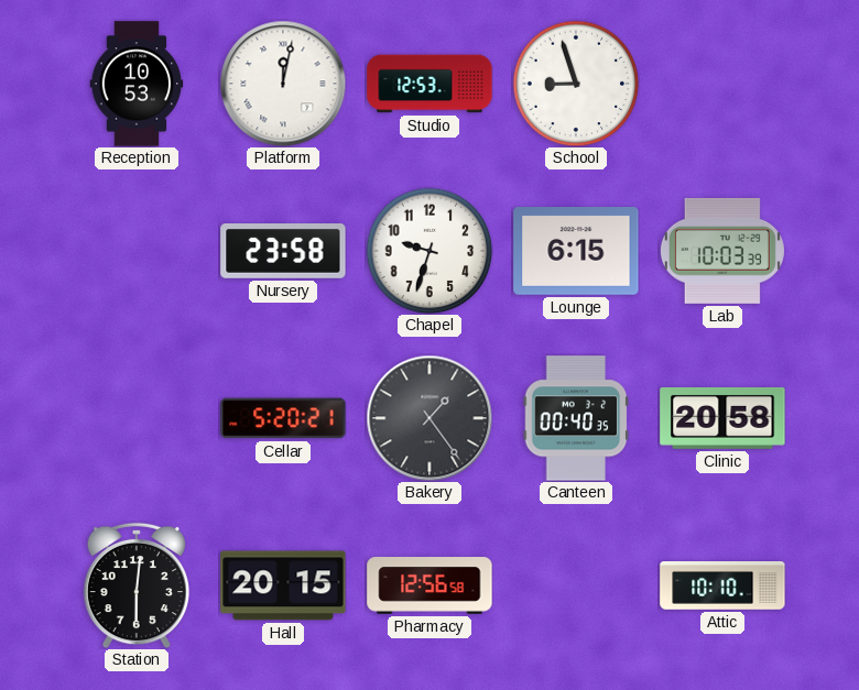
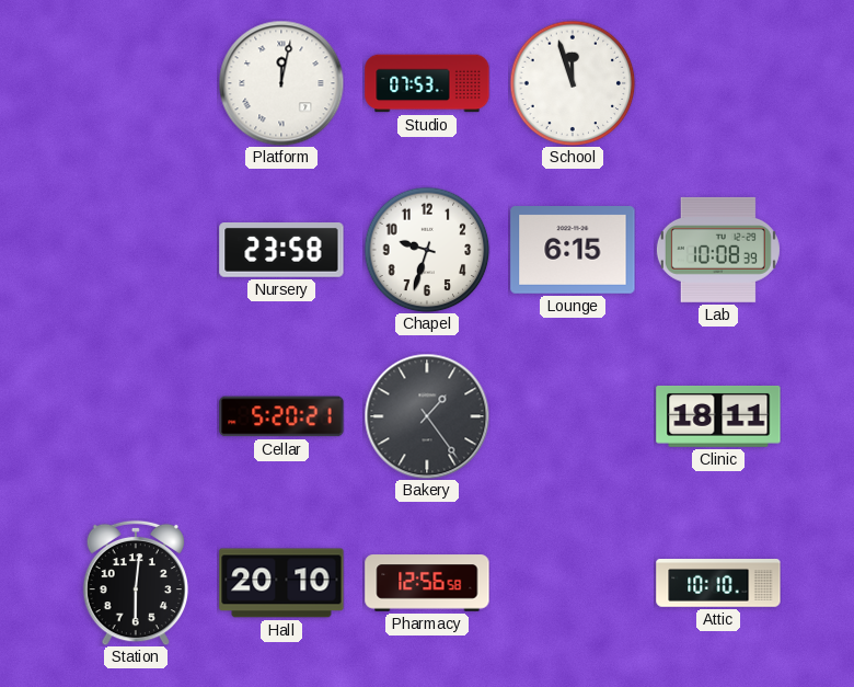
Reception: 10:53 -> none (137, 84)
Studio: 12:53 -> 07:53 (427, 83)
School: 8:57 -> 11:57 (573, 83)
Lab: 10:03 -> 10:08 (718, 250)
Canteen: 00:40 -> none (576, 418)
Clinic: 20:58 -> 18:11 (718, 416)
Hall: 20:15 -> 20:10 (281, 583)
